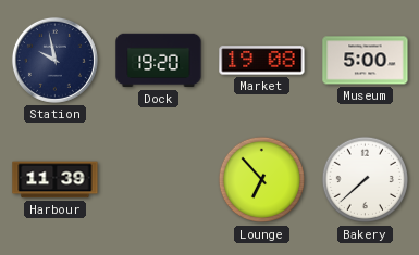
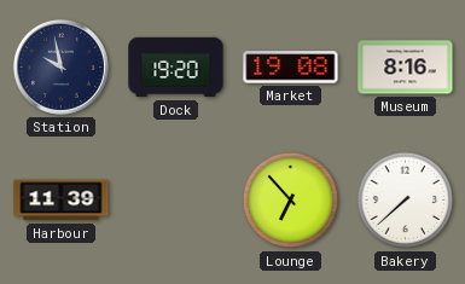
Museum: 5:00 -> 8:16 (406, 68)
